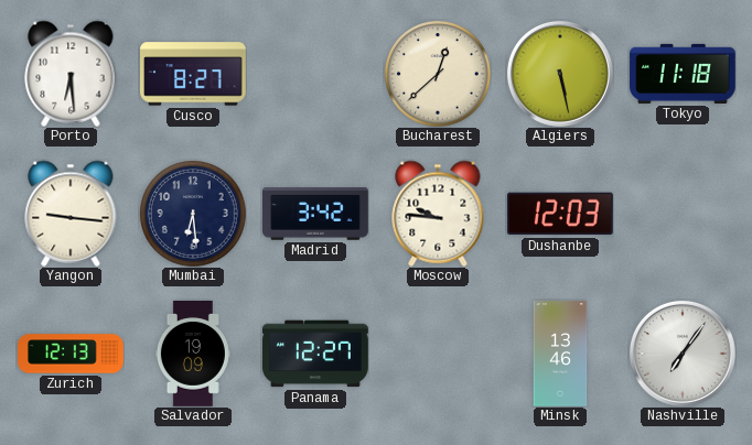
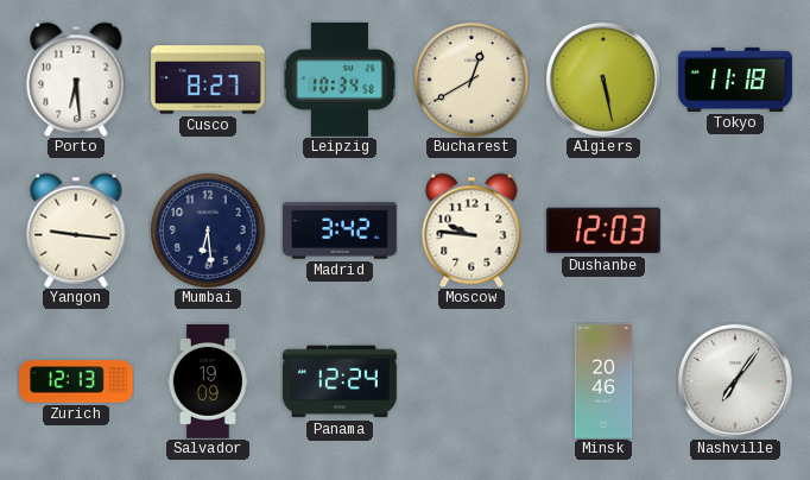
Leipzig: none -> 10:34 (338, 81)
Bucharest: 12:38 -> 12:40 (472, 80)
Panama: 12:27 -> 12:24 (341, 381)
Minsk: 13:46 -> 20:46 (603, 381)
